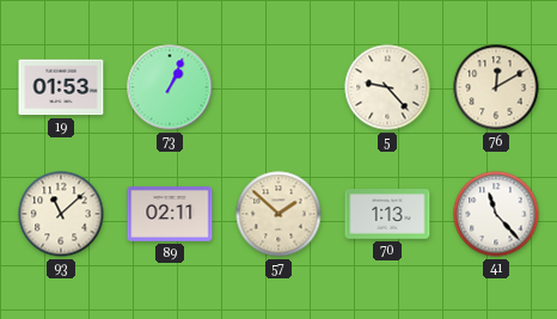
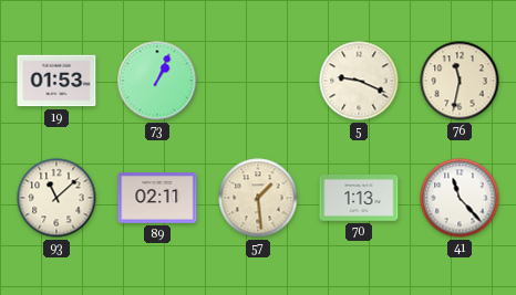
5: 9:23 -> 9:19 (359, 81)
76: 12:10 -> 11:32 (460, 81)
57: 1:52 -> 1:29 (258, 198)
